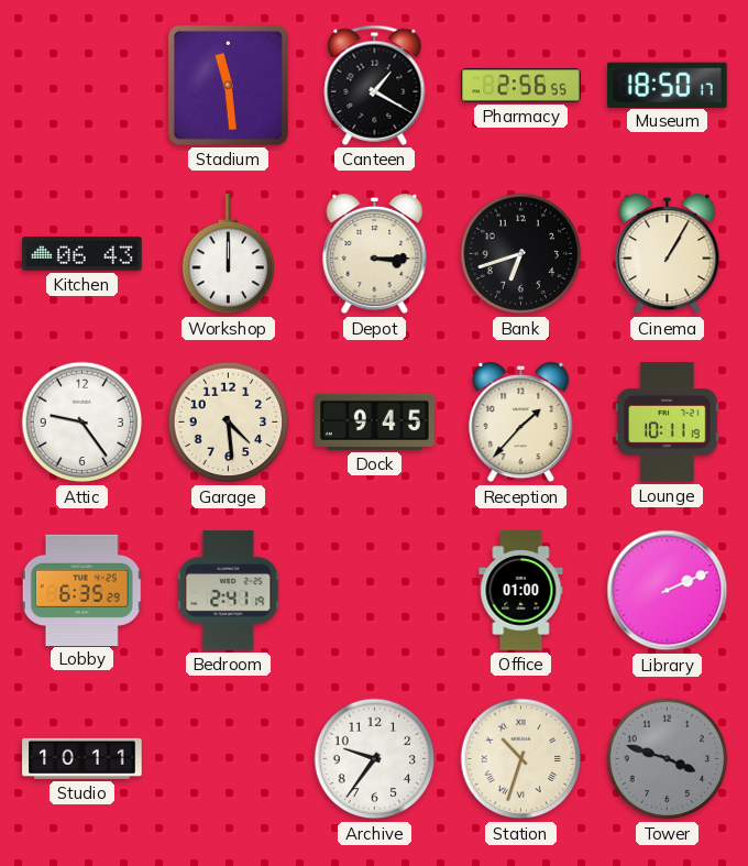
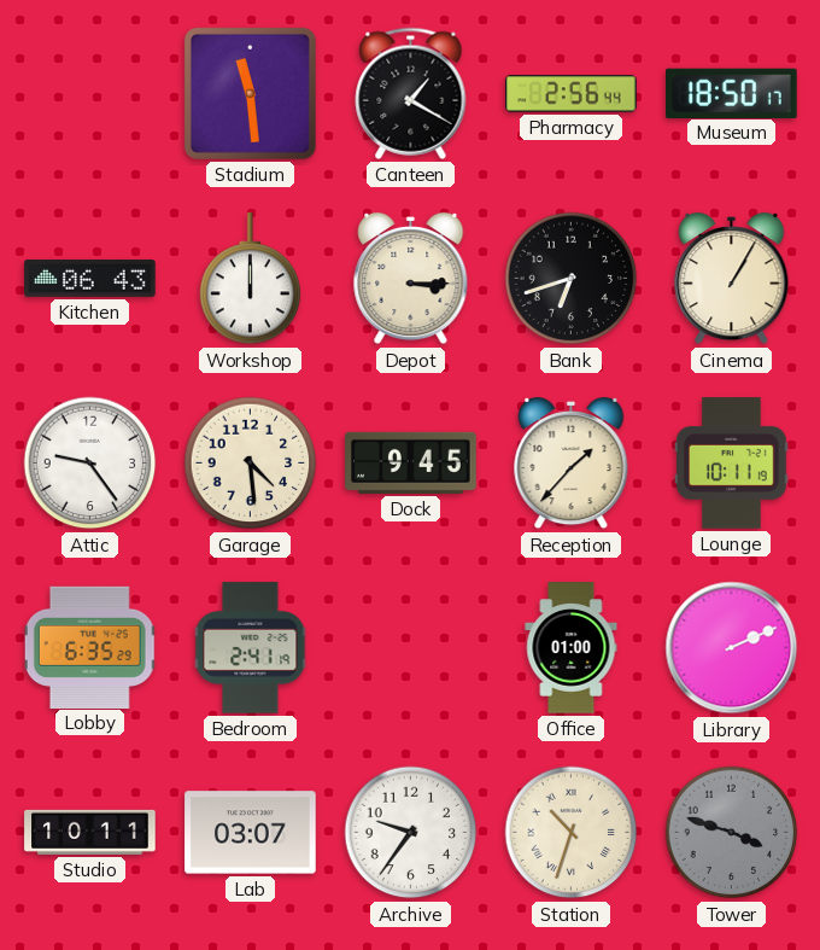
Pharmacy: 2:56:55 -> 2:56:44 (572, 94)
Lab: none -> 03:07 (251, 833)
